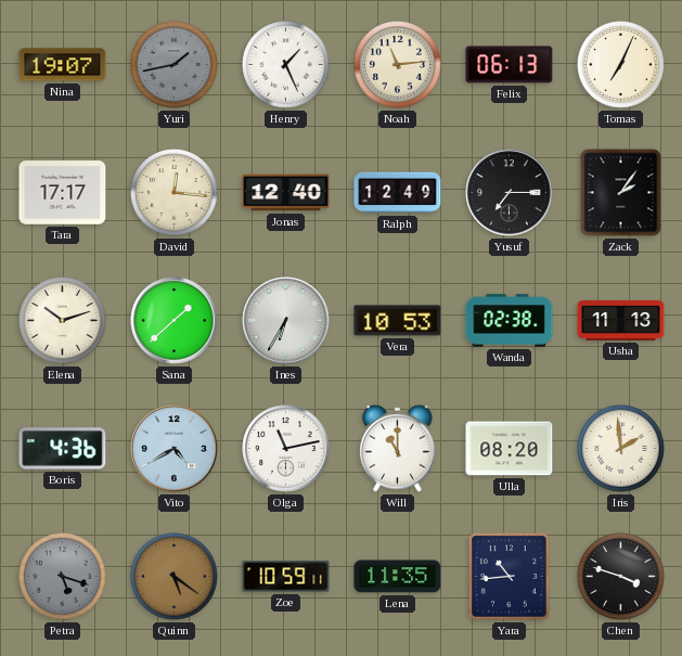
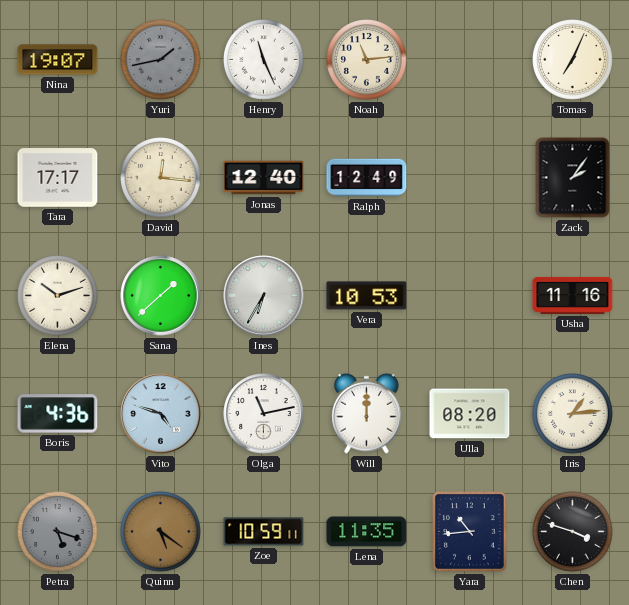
Henry: 1:26 -> 11:26 (264, 60)
Felix: 06:13 -> none (510, 65)
Yusuf: 7:15 -> none (510, 193)
Wanda: 02:38 -> none (510, 321)
Usha: 11:13 -> 11:16 (573, 295)
Vito: 4:40 -> 4:48 (161, 414)
Will: 11:00 -> 12:00 (367, 413)
Iris: 1:59 -> 1:14 (573, 414)
